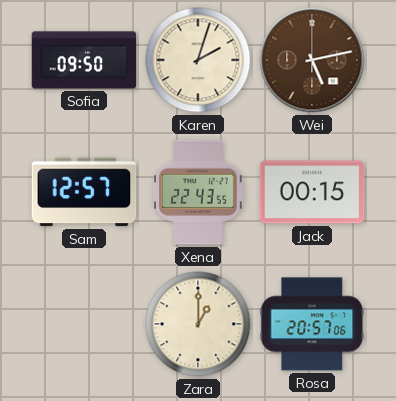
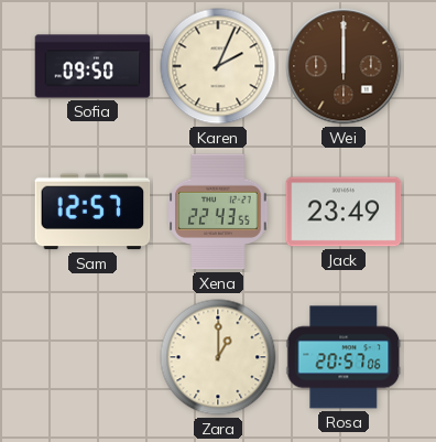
Karen: 2:03 -> 2:04 (218, 66)
Wei: 5:13 -> 12:00 (344, 66)
Jack: 00:15 -> 23:49 (344, 212)
